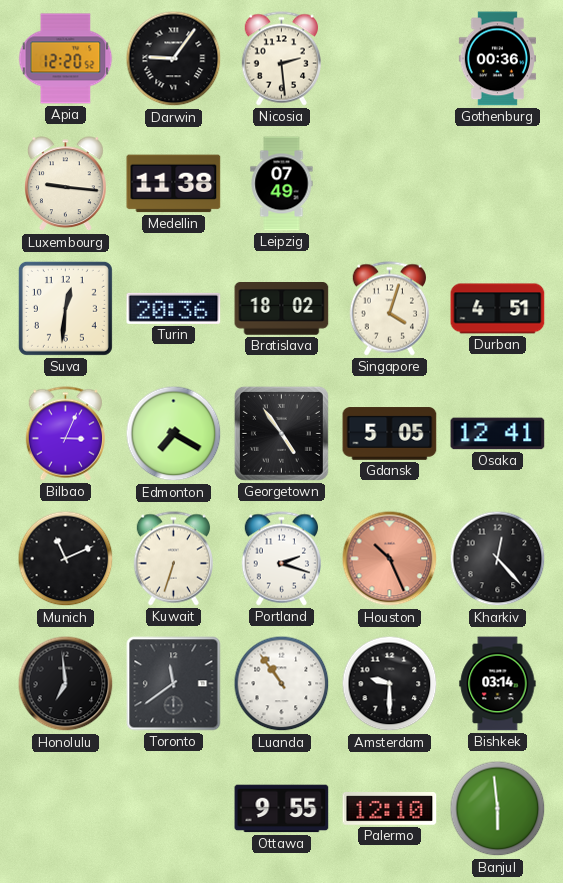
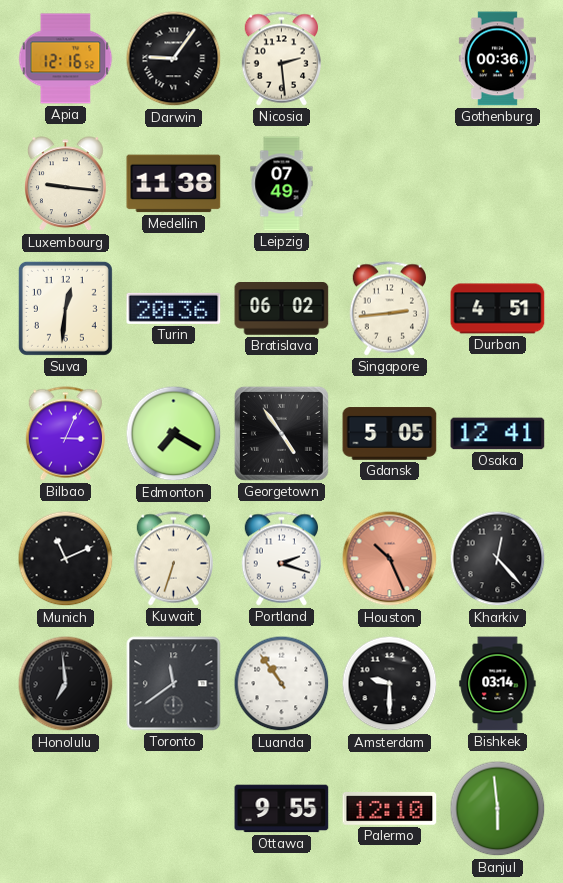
Apia: 12:20 -> 12:16 (66, 59)
Bratislava: 18:02 -> 06:02 (282, 309)
Singapore: 4:03 -> 2:44 (389, 309)
